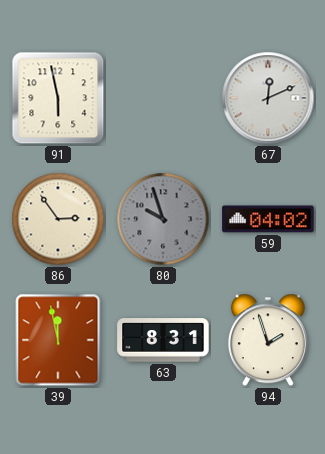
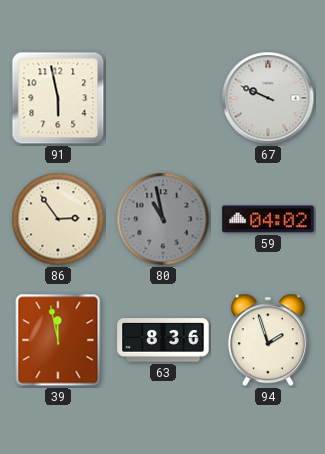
67: 12:11 -> 9:49 (268, 98)
80: 9:57 -> 10:58 (163, 219)
63: 8:31 -> 8:36 (163, 340)
